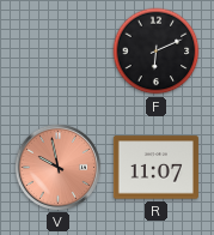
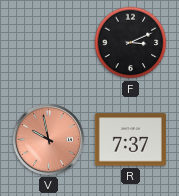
F: 6:11 -> 3:11 (131, 43)
R: 11:07 -> 7:37 (130, 140)
